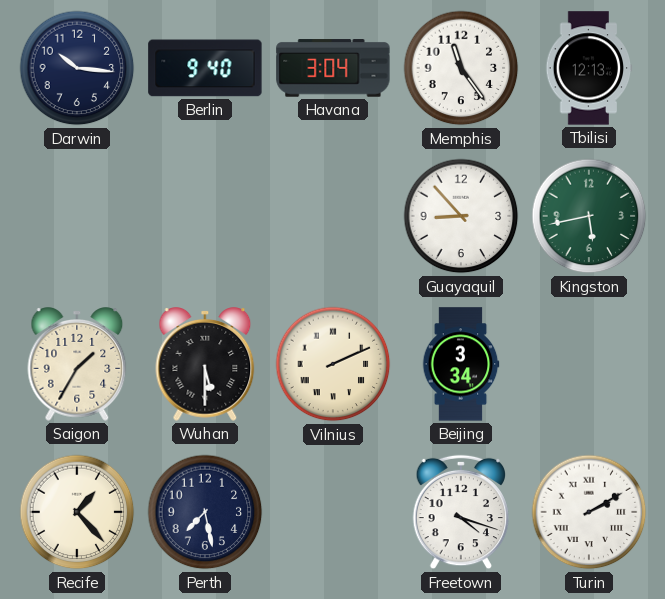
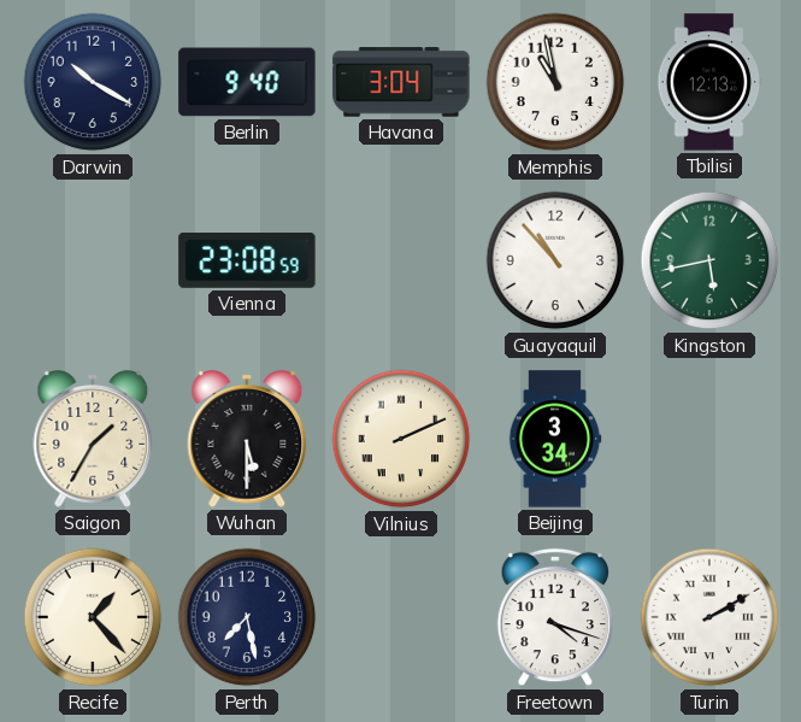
Darwin: 10:16 -> 10:20 (93, 82)
Memphis: 11:24 -> 10:58 (555, 82)
Vienna: none -> 23:08 (247, 260)
Guayaquil: 8:53 -> 10:53 (555, 260)
